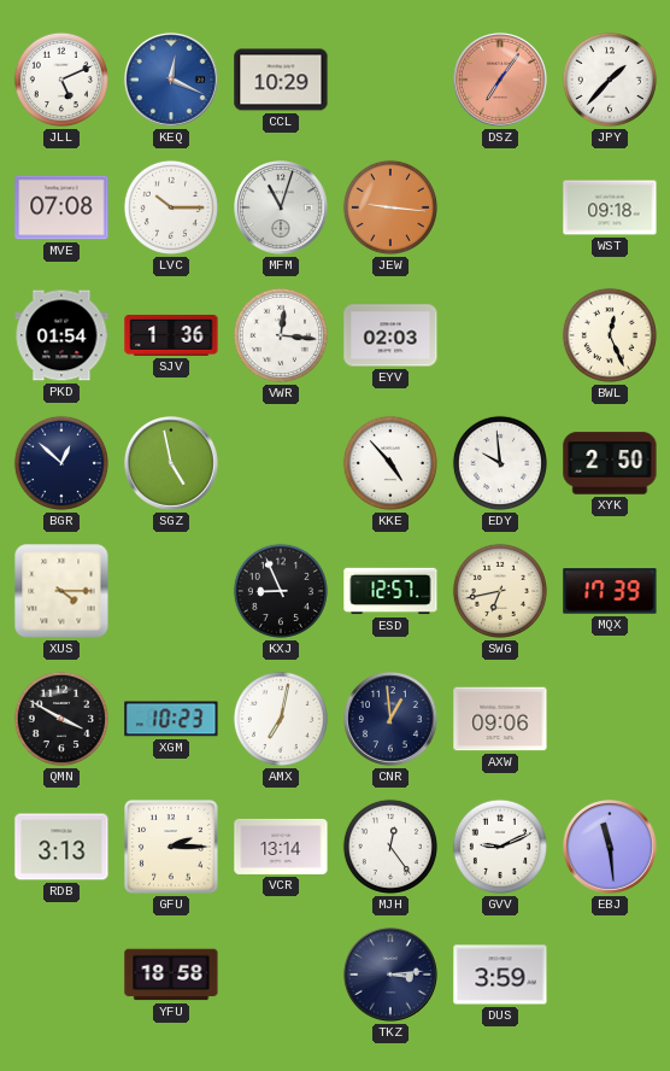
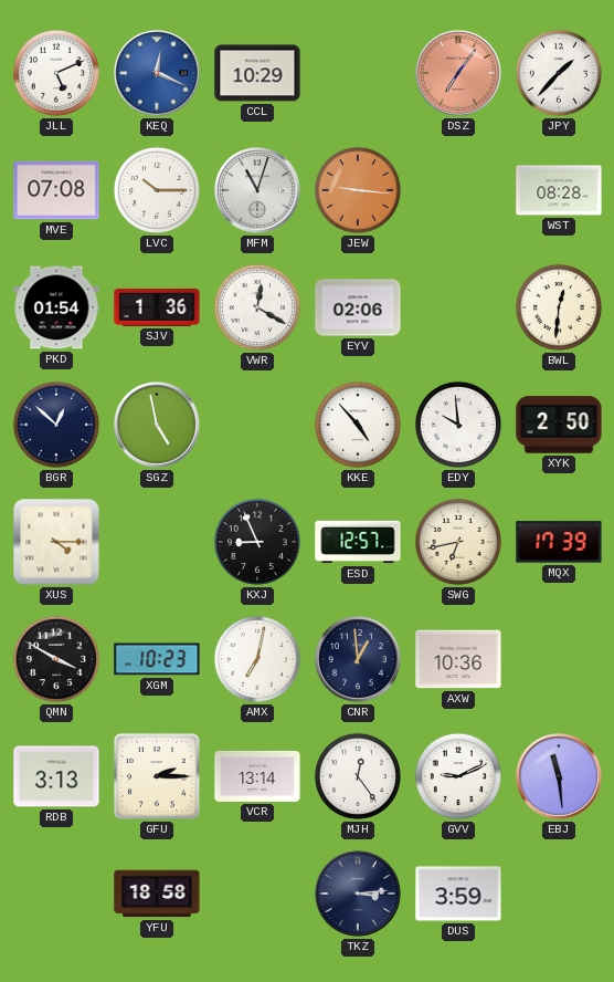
WST: 09:18 -> 08:28 (559, 190)
VWR: 12:16 -> 12:20 (257, 307)
EYV: 02:03 -> 02:06 (358, 307)
BWL: 12:26 -> 12:31 (559, 307)
AXW: 09:06 -> 10:36 (458, 659)
